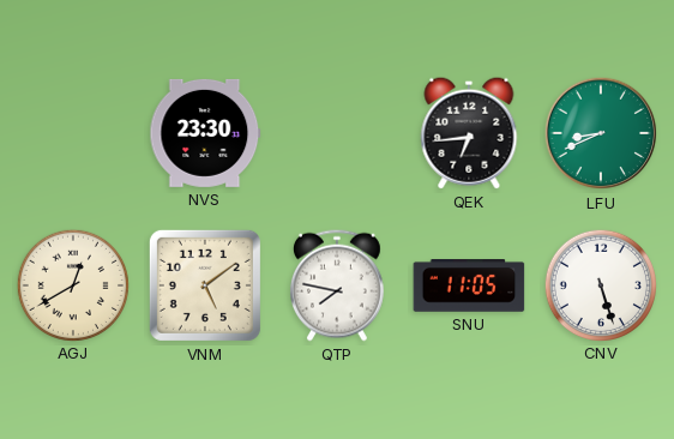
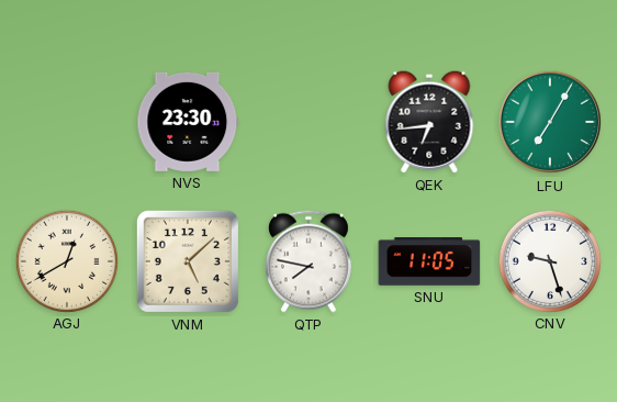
LFU: 8:41 -> 7:05 (550, 122)
VNM: 5:09 -> 5:08 (188, 261)
CNV: 5:27 -> 9:27 (549, 260)
